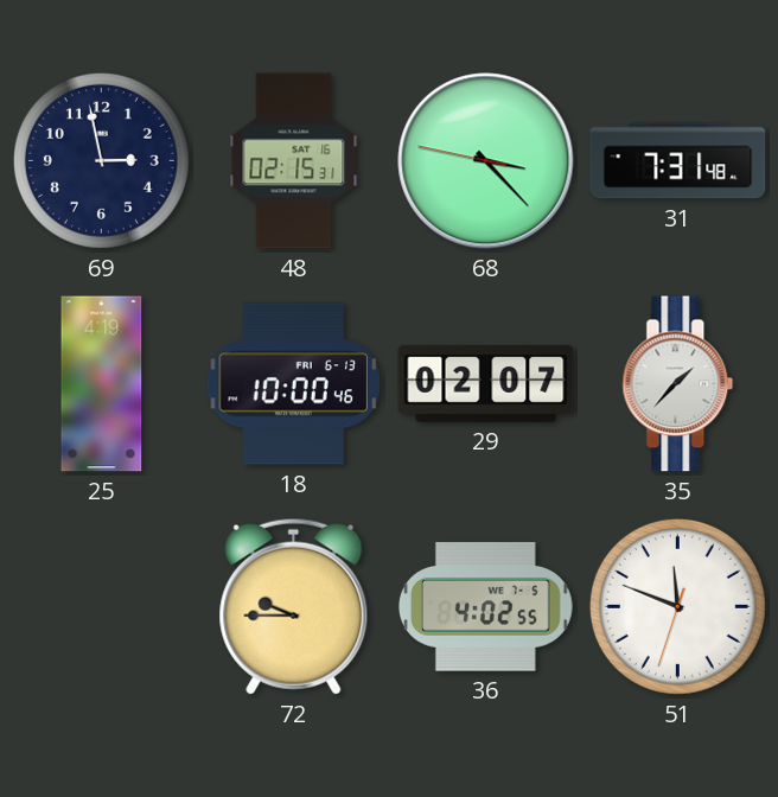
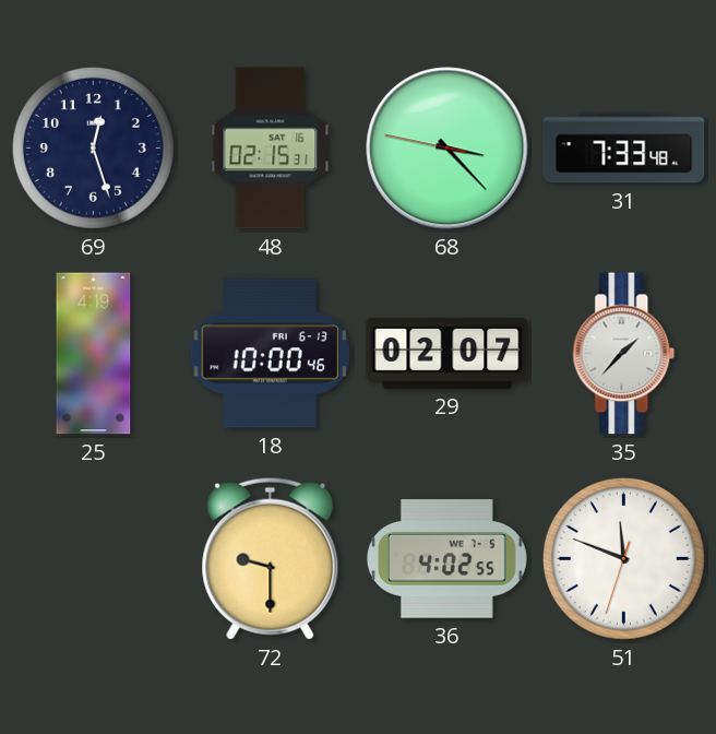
69: 2:58 -> 12:27 (93, 147)
31: 7:31 -> 7:33 (624, 149)
72: 9:45 -> 9:30 (271, 558)
